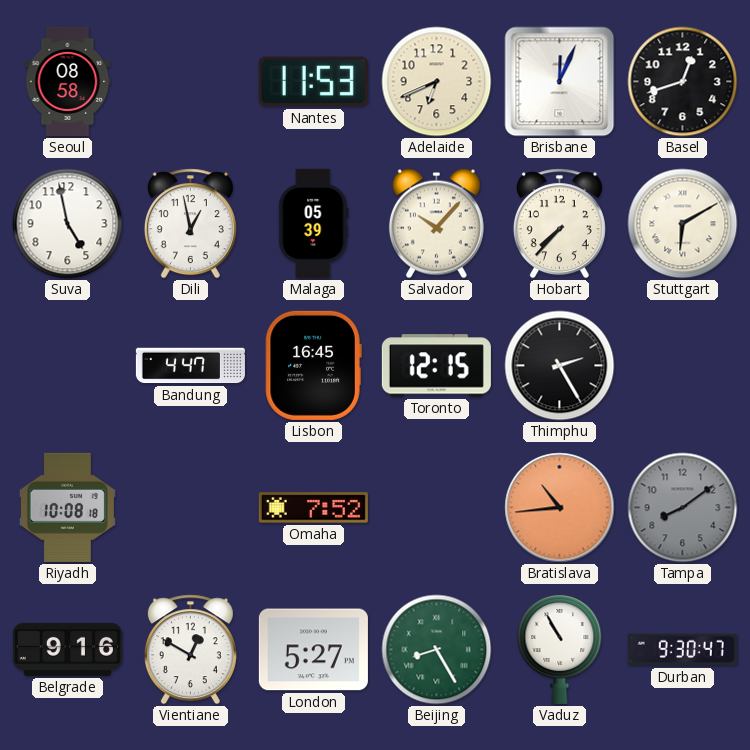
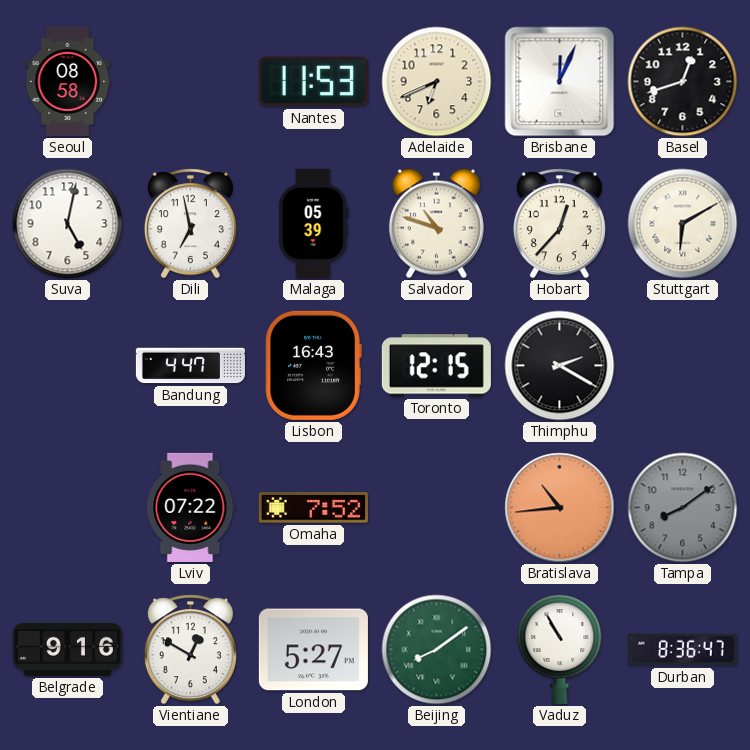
Suva: 4:58 -> 5:02 (68, 224)
Dili: 12:58 -> 6:58 (190, 224)
Salvador: 10:07 -> 10:48 (436, 224)
Hobart: 7:37 -> 12:37 (559, 224)
Lisbon: 16:45 -> 16:43 (313, 365)
Thimphu: 2:25 -> 2:20 (560, 366)
Riyadh: 10:08 -> none (67, 507)
Lviv: none -> 07:22 (191, 507)
Beijing: 8:25 -> 8:09 (437, 650)
Durban: 9:30 -> 8:36 (682, 650)
